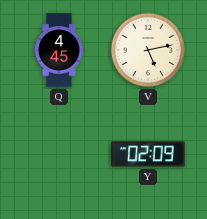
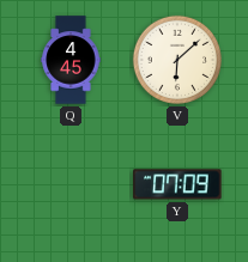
V: 5:13 -> 6:08 (177, 60)
Y: 02:09 -> 07:09 (177, 184)
